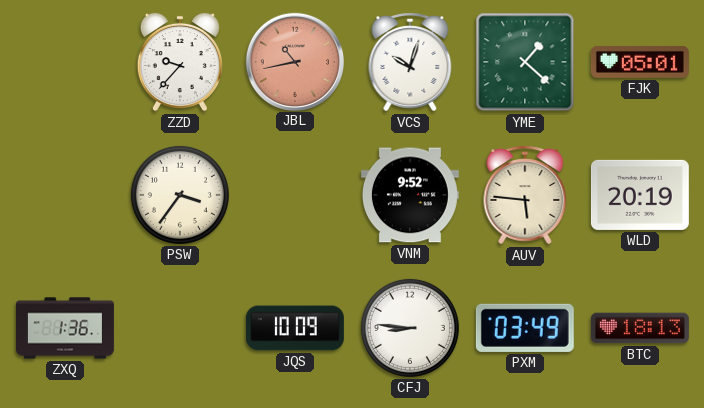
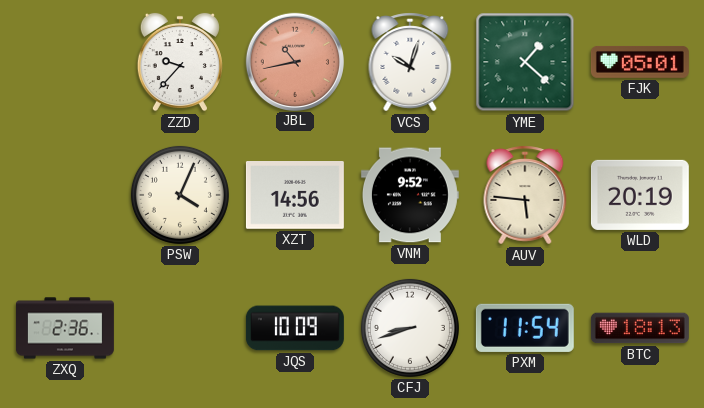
PSW: 3:36 -> 4:04 (180, 195)
XZT: none -> 14:56 (295, 196)
ZXQ: 1:36 -> 2:36 (65, 328)
CFJ: 8:46 -> 8:42 (410, 328)
PXM: 03:49 -> 11:54 (525, 328)
